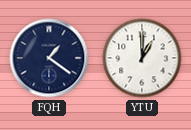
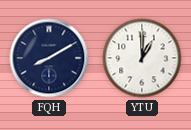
FQH: 1:21 -> 8:10 (49, 58)
